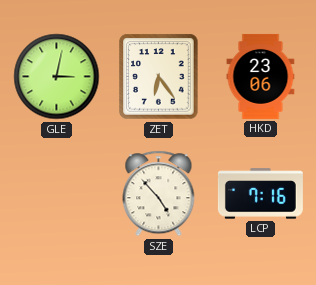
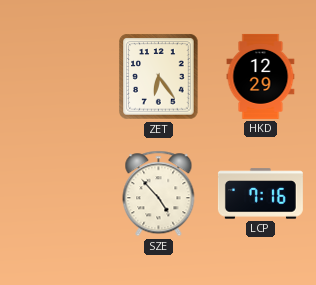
GLE: 3:02 -> none (57, 77)
HKD: 23:06 -> 12:29 (261, 76)
